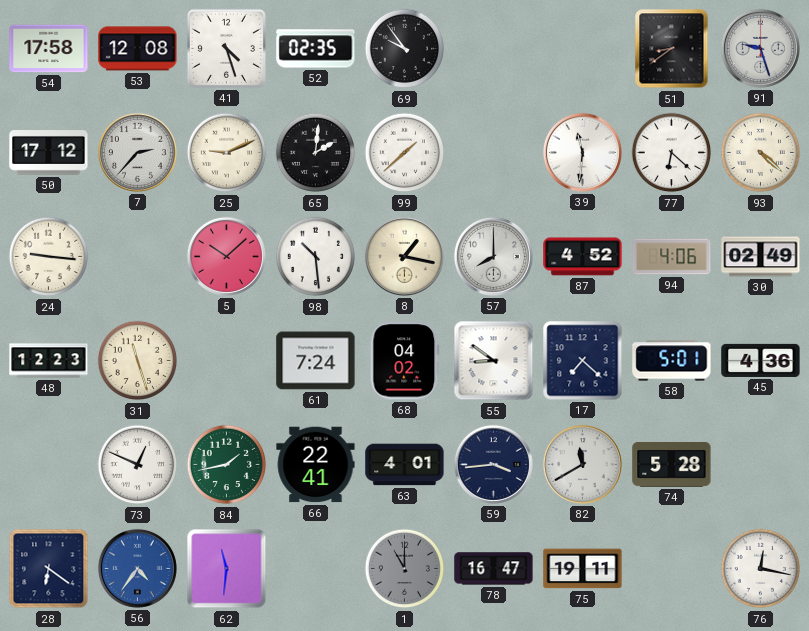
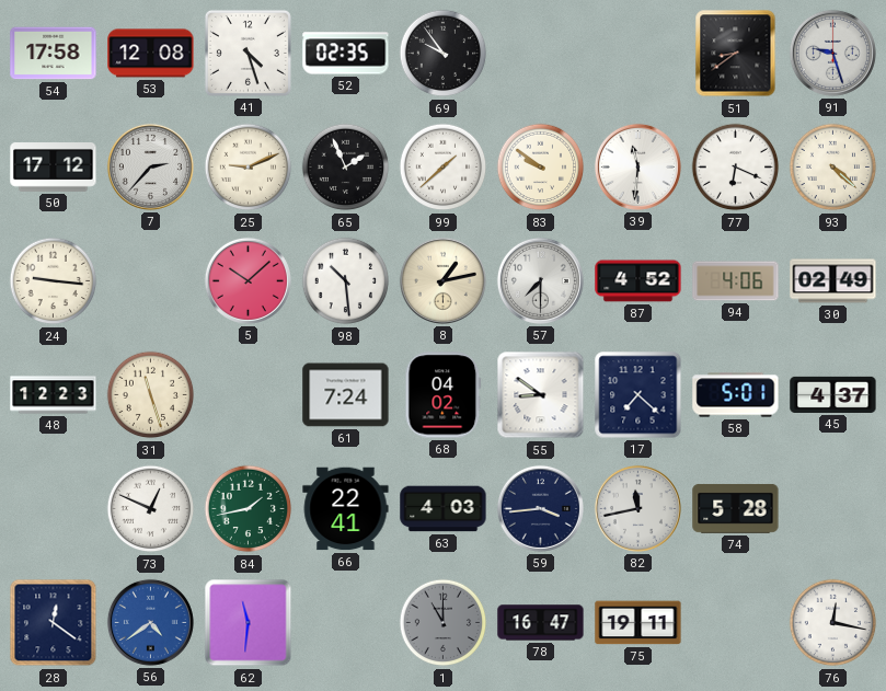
65: 2:01 -> 1:56 (346, 168)
83: none -> 9:51 (541, 168)
77: 6:22 -> 6:19 (736, 168)
8: 1:17 -> 1:13 (442, 280)
57: 8:00 -> 7:30 (540, 280)
45: 4:36 -> 4:37 (833, 394)
63: 4:01 -> 4:03 (444, 509)
82: 11:40 -> 11:43 (637, 508)
28: 6:21 -> 12:21 (54, 623)
56: 4:36 -> 4:39 (150, 622)
